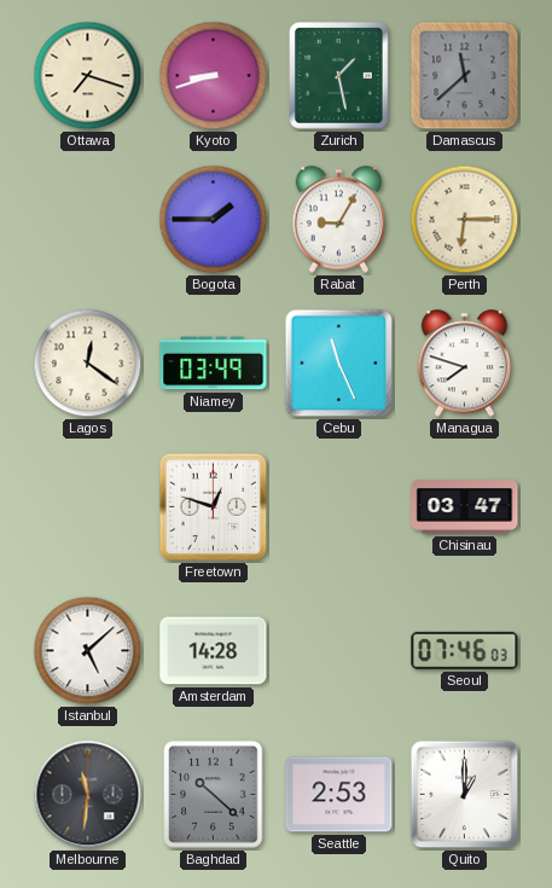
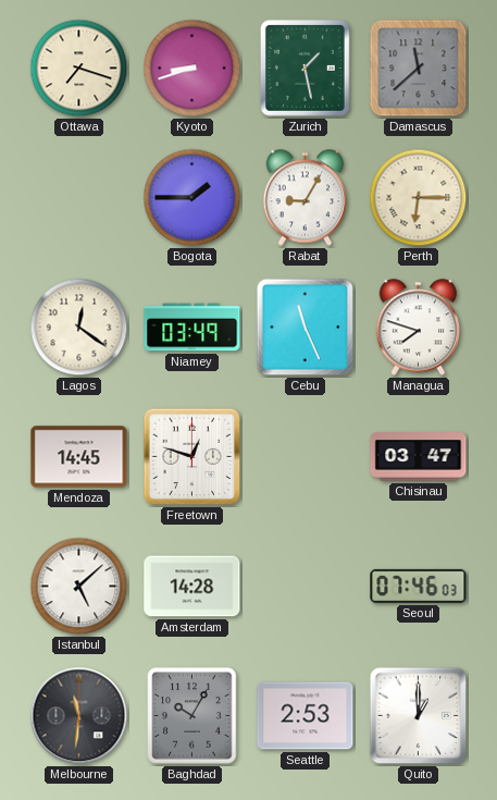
Mendoza: none -> 14:45 (79, 457)
Baghdad: 10:22 -> 10:05 (192, 716)
